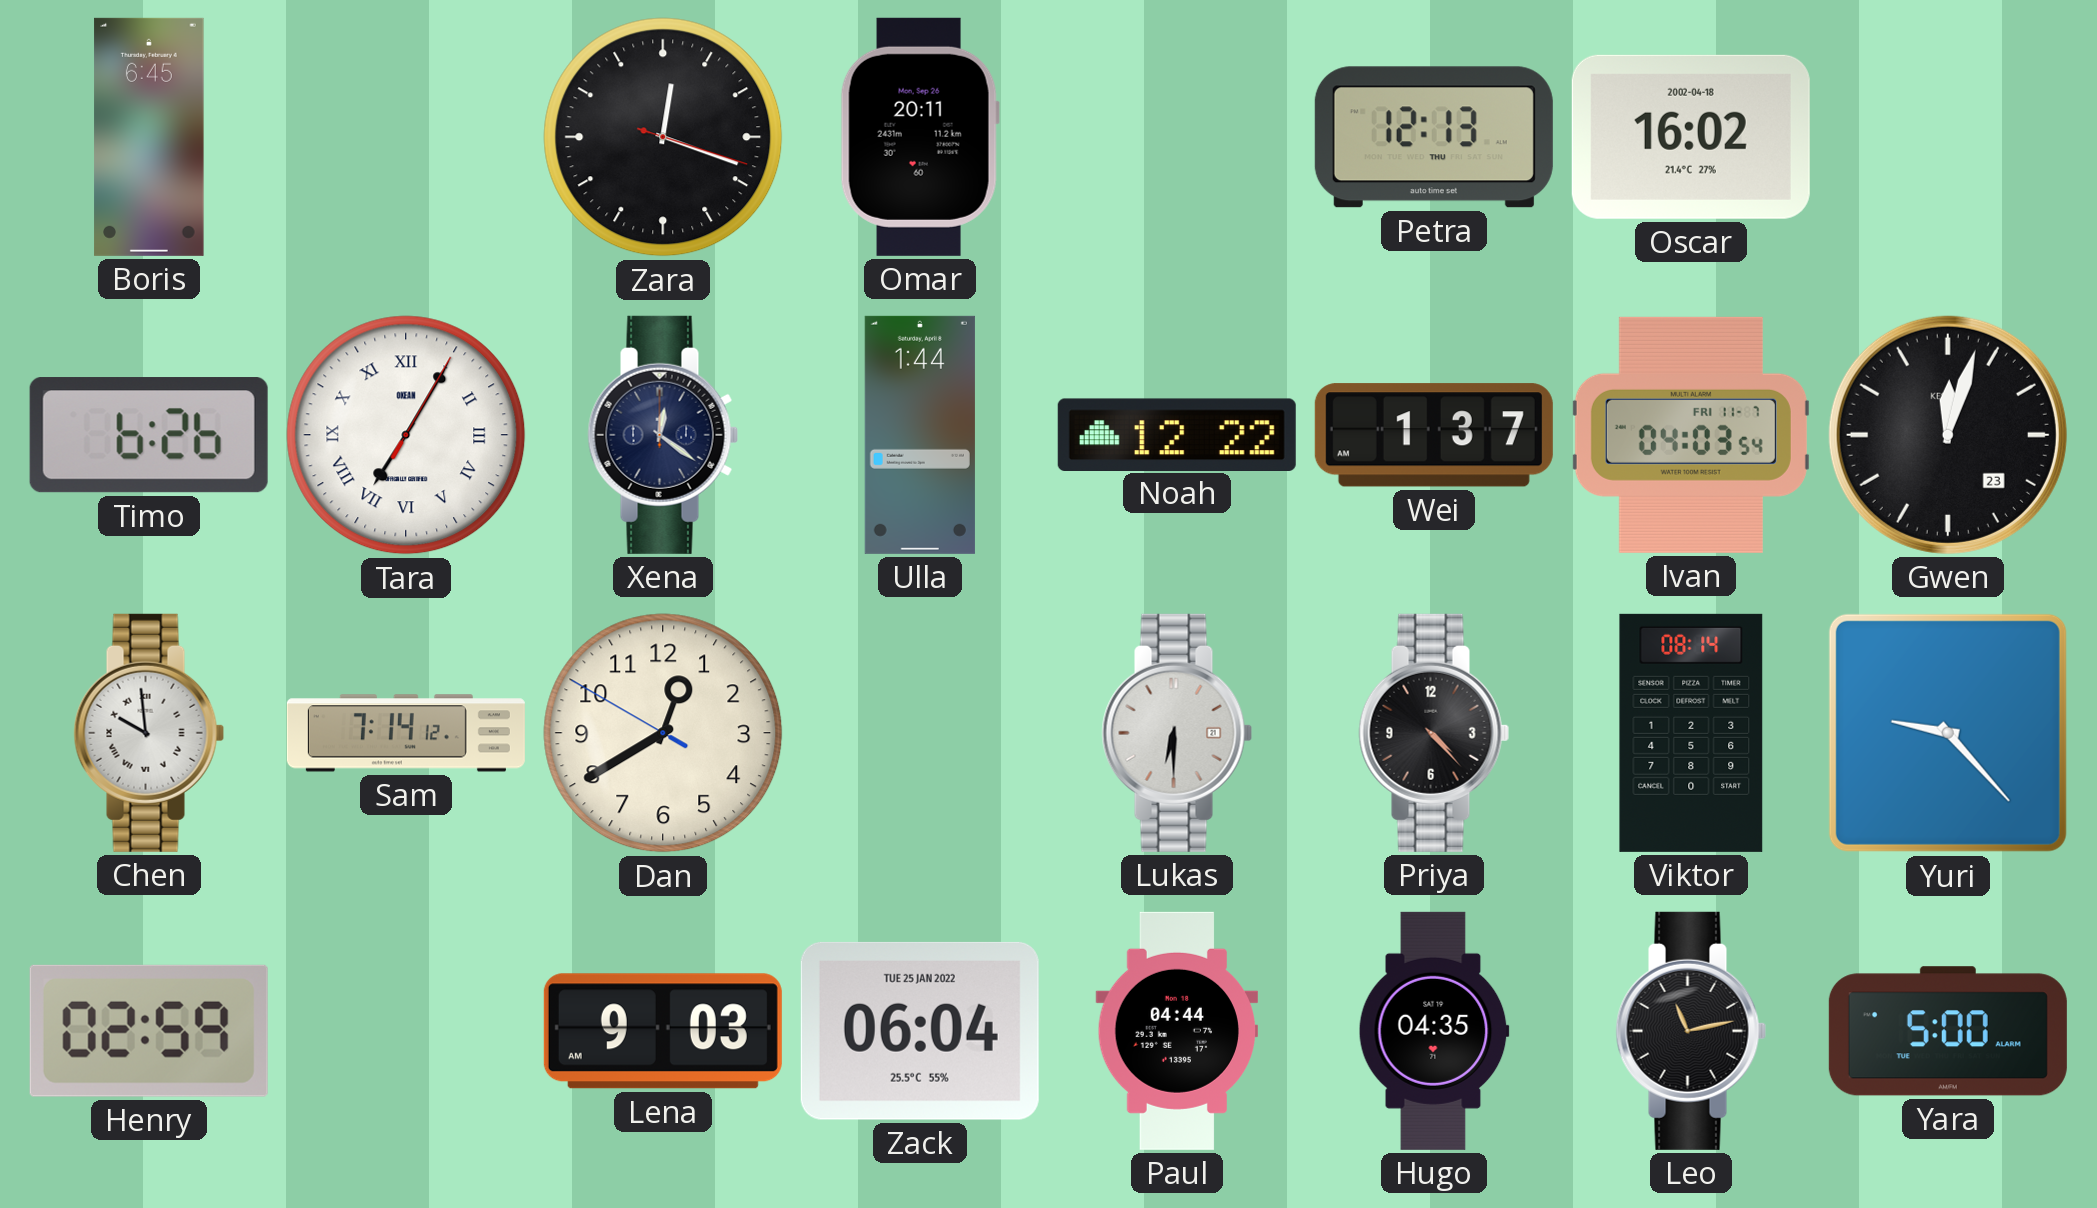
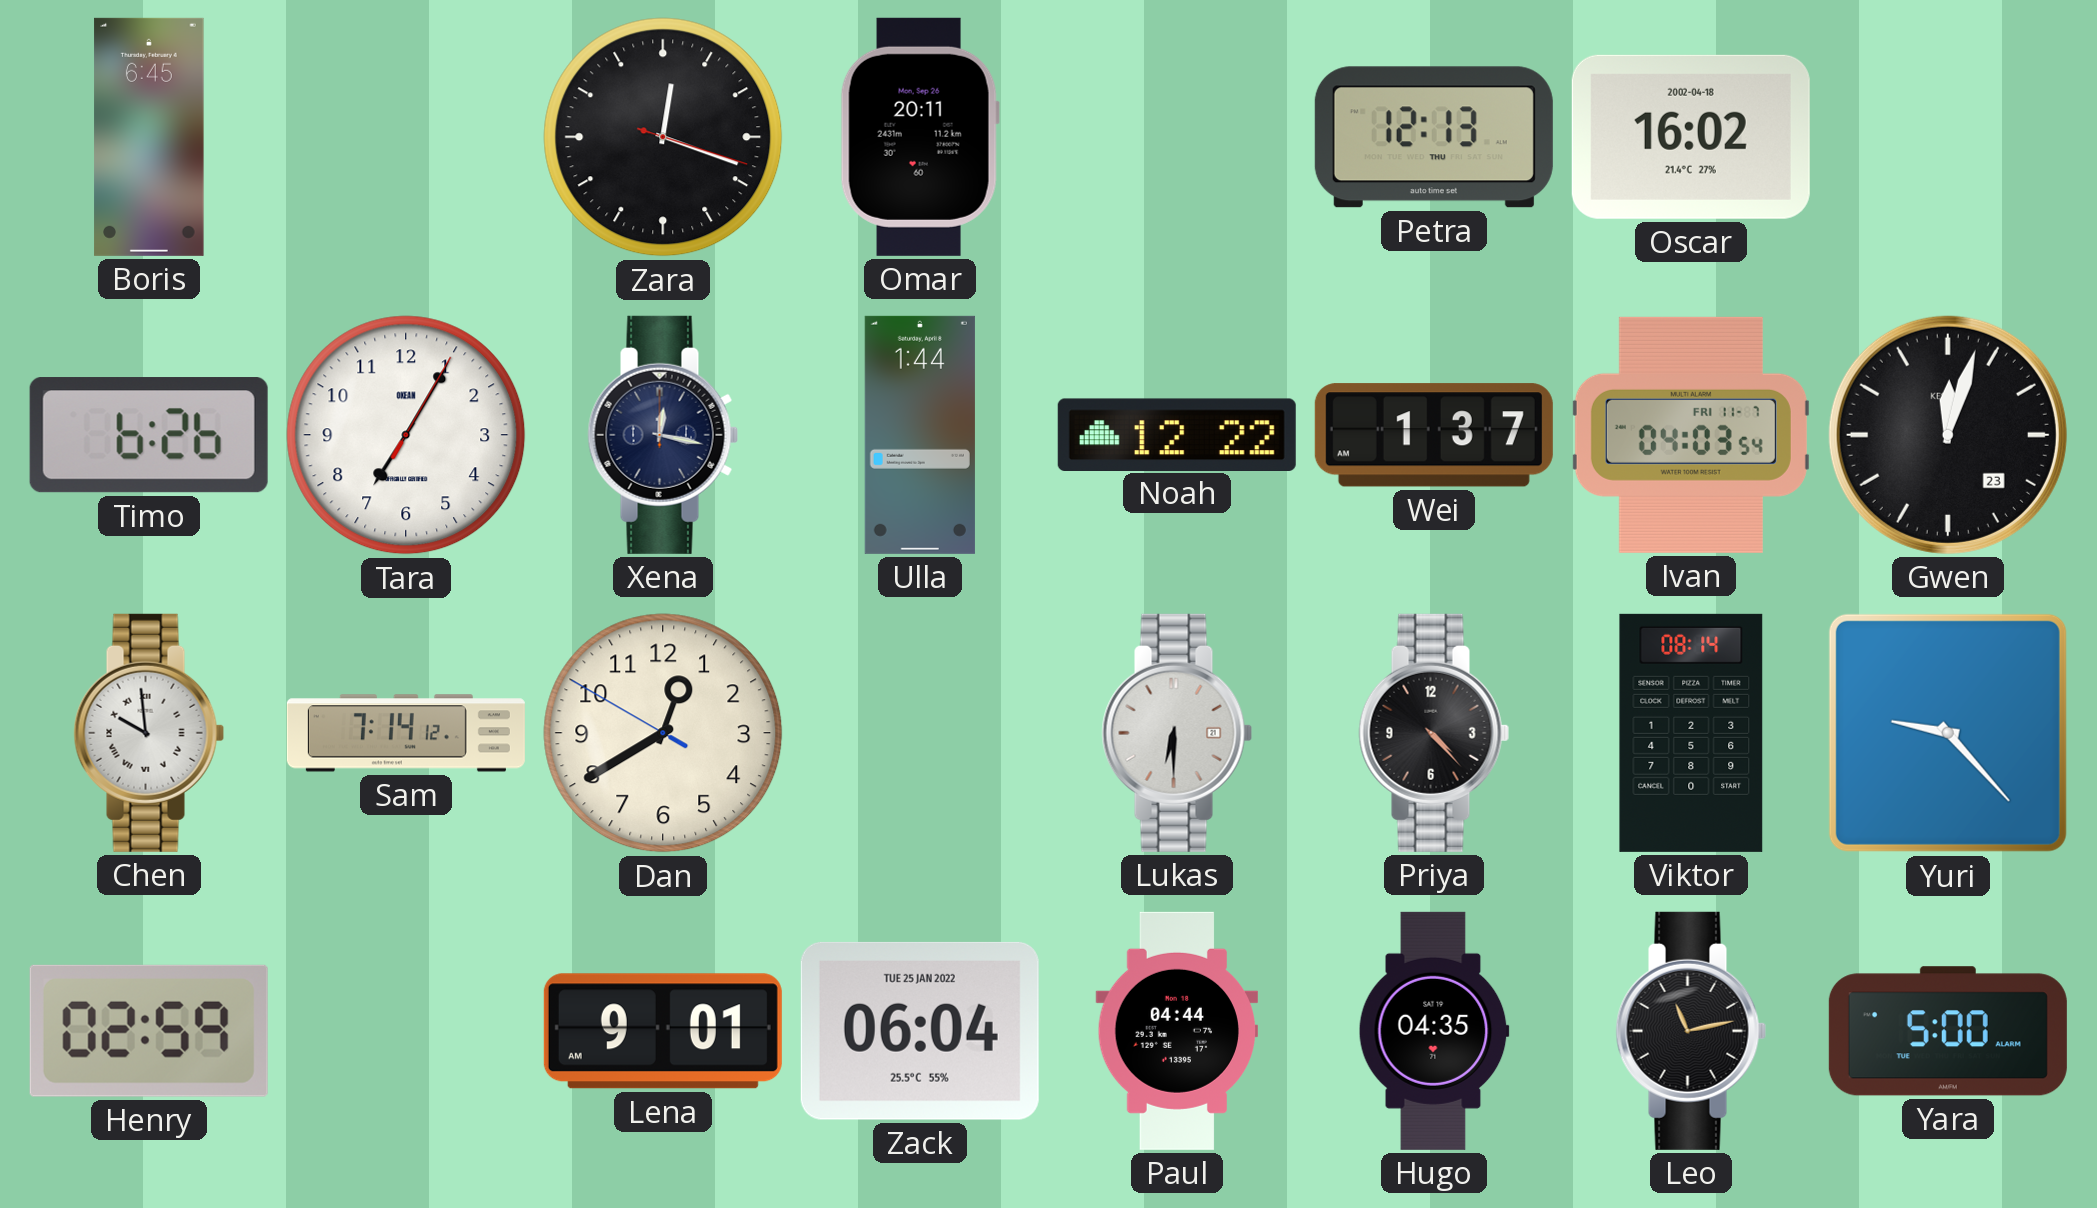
Tara numerals: Roman -> Arabic (406, 435)
Xena: 12:21 -> 12:17 (663, 435)
Lena: 9:03 -> 9:01 (663, 1031)
